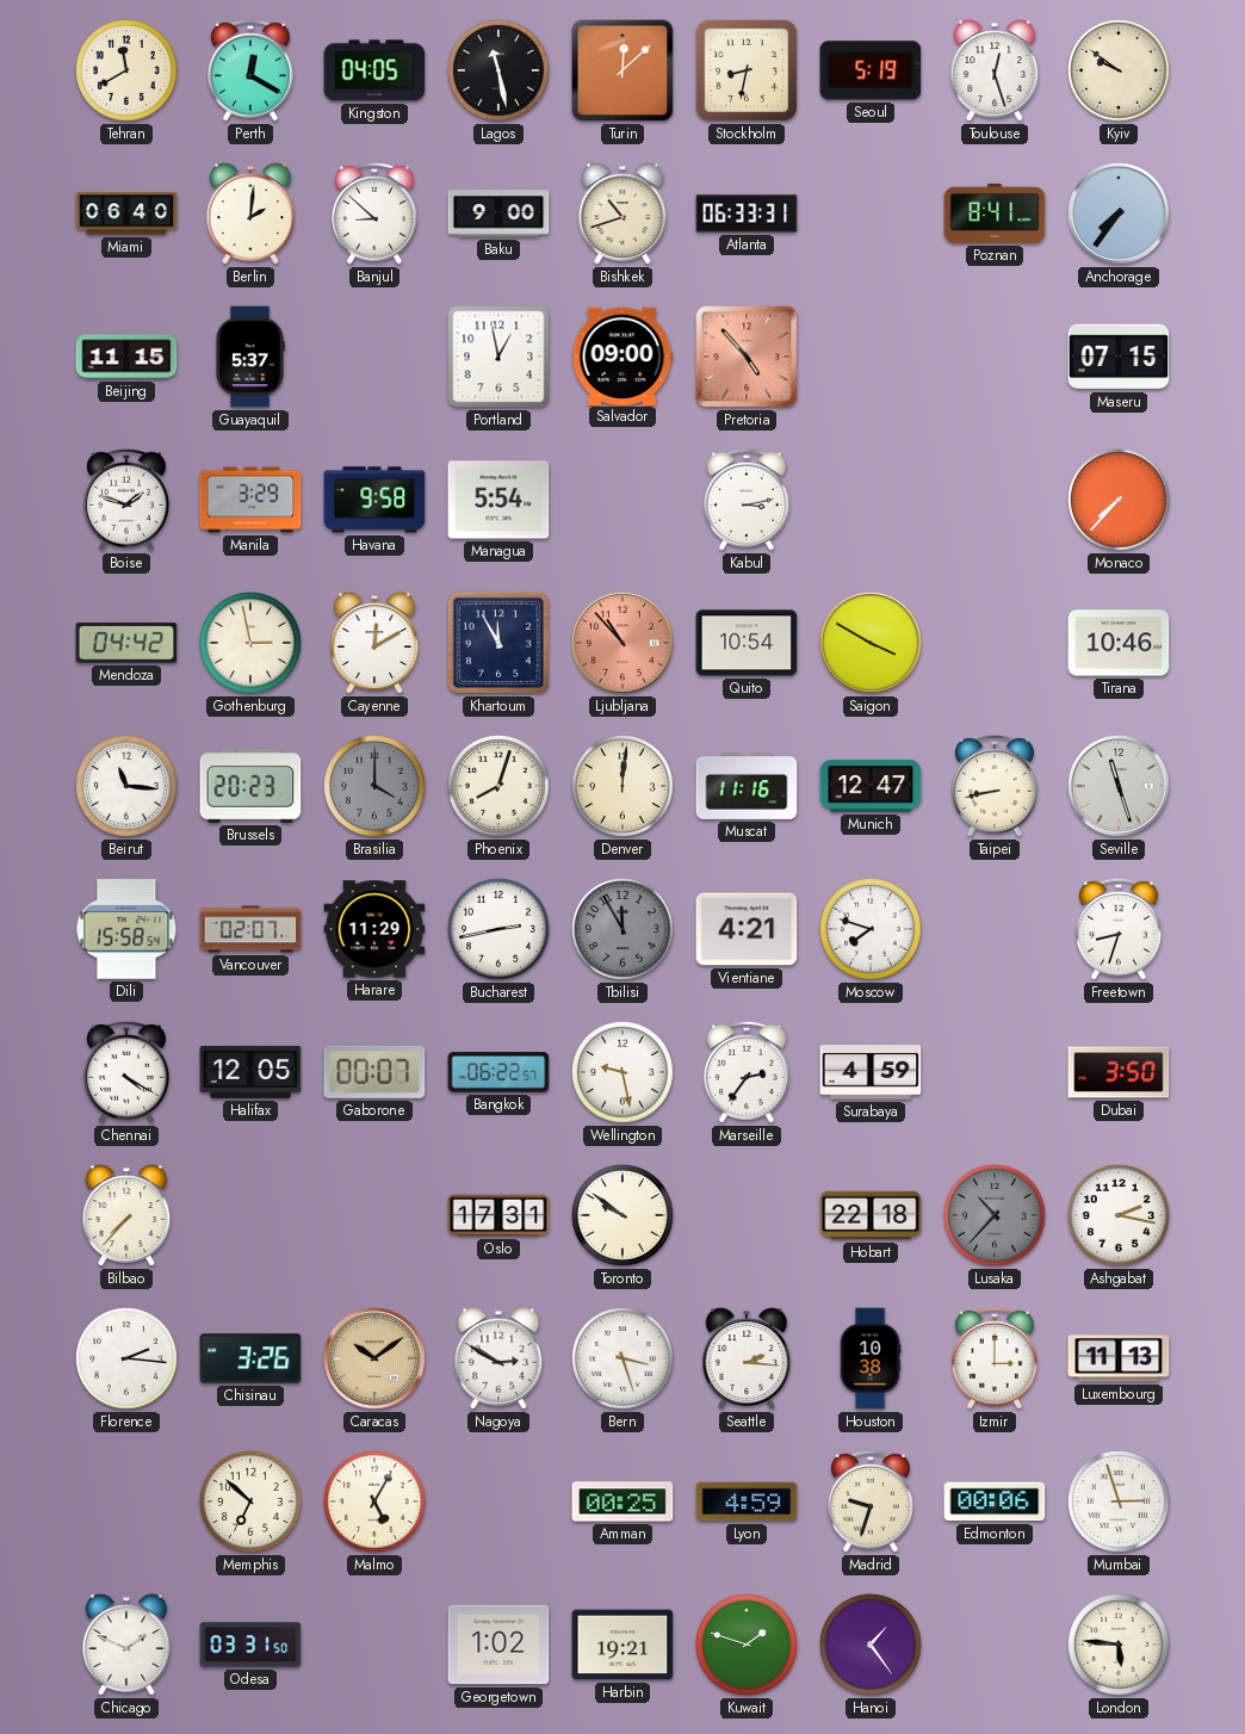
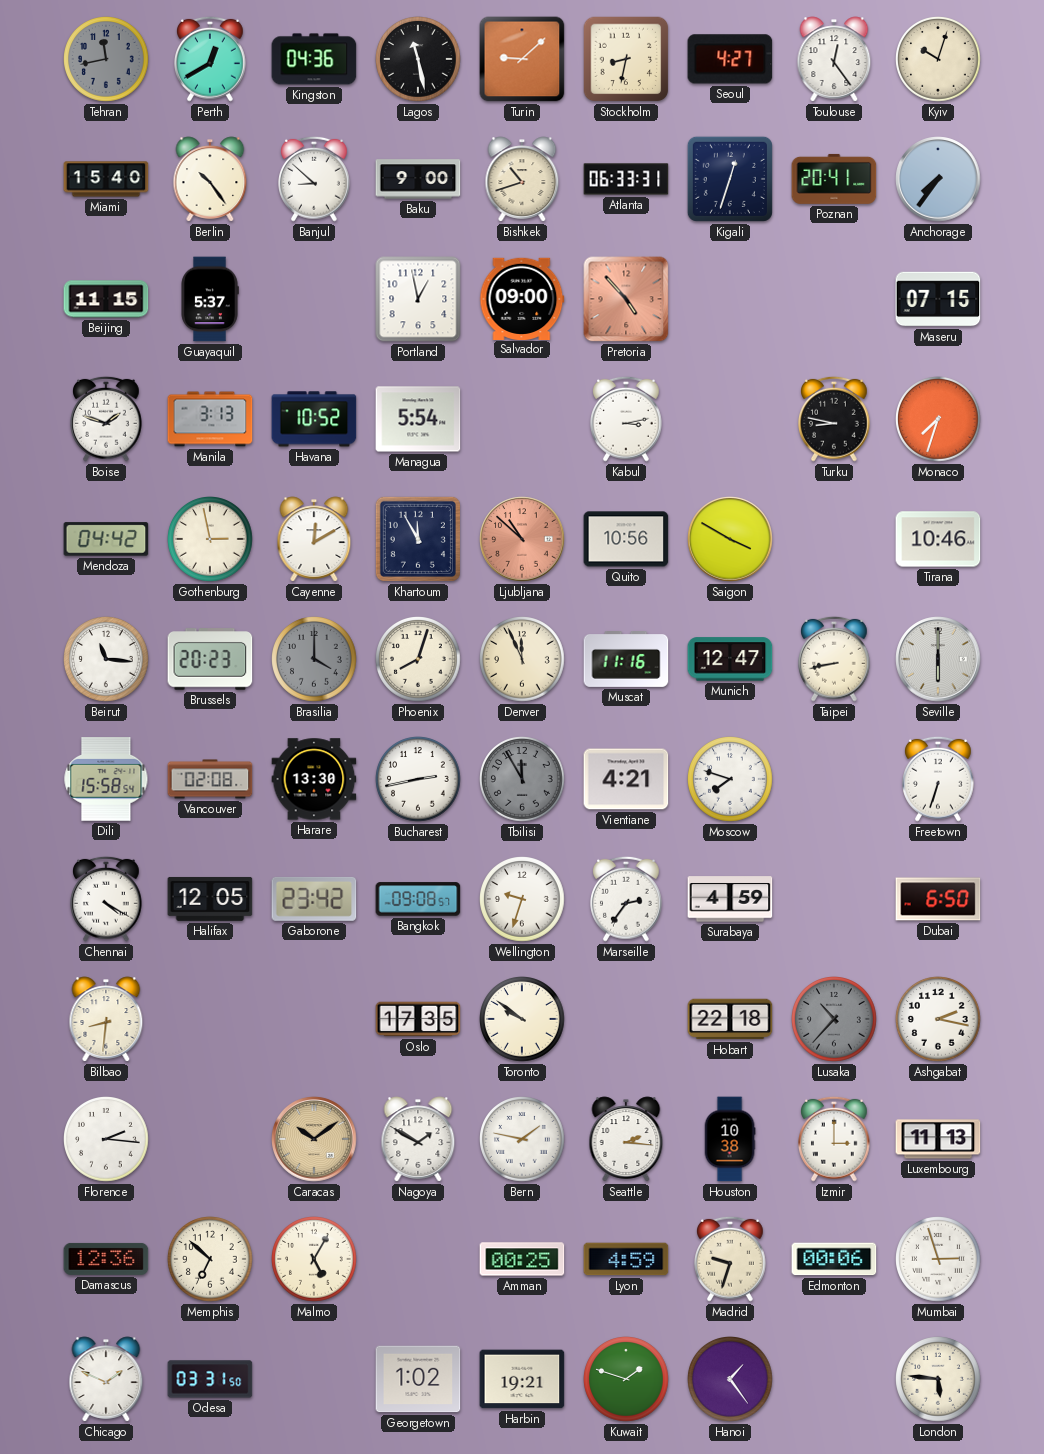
Tehran: 11:40 -> 11:43 (107, 60)
Tehran dial: cream -> grey (107, 60)
Perth: 12:20 -> 12:40 (211, 59)
Kingston: 04:05 -> 04:36 (314, 59)
Turin: 12:08 -> 9:08 (522, 59)
Seoul: 5:19 -> 4:27 (730, 59)
Toulouse: 12:27 -> 12:24 (834, 59)
Kyiv: 9:51 -> 10:03 (939, 60)
Miami: 06:40 -> 15:40 (106, 179)
Berlin: 2:01 -> 10:24 (210, 179)
Kigali: none -> 12:33 (730, 179)
Poznan: 8:41 -> 20:41 (834, 179)
Manila: 3:29 -> 3:13 (210, 419)
Havana: 9:58 -> 10:52 (314, 419)
Turku: none -> 8:47 (835, 419)
Monaco: 7:37 -> 7:33 (939, 420)
Ljubljana: 10:53 -> 10:52 (522, 539)
Quito: 10:54 -> 10:56 (626, 539)
Denver: 12:01 -> 11:56 (523, 660)
Seville: 11:27 -> 6:00 (938, 659)
Vancouver: 02:07 -> 02:08 (210, 779)
Harare: 11:29 -> 13:30 (314, 779)
Freetown: 8:33 -> 6:33 (939, 779)
Gaborone: 00:07 -> 23:42 (314, 899)
Bangkok: 06:22 -> 09:08 (418, 899)
Wellington: 9:28 -> 9:33 (523, 900)
Dubai: 3:50 -> 6:50 (938, 899)
Bilbao: 7:37 -> 8:31 (106, 1019)
Oslo: 17:31 -> 17:35 (418, 1019)
Chisinau: 3:26 -> none (250, 1358)
Nagoya: 2:50 -> 1:50 (418, 1139)
Bern: 3:27 -> 1:47 (523, 1140)
Damascus: none -> 12:36 (106, 1259)
